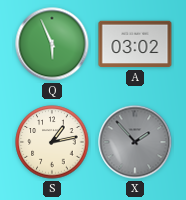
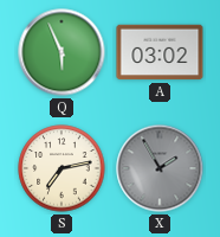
S: 1:13 -> 7:13 (62, 168)
X: 1:53 -> 1:55 (160, 168)
